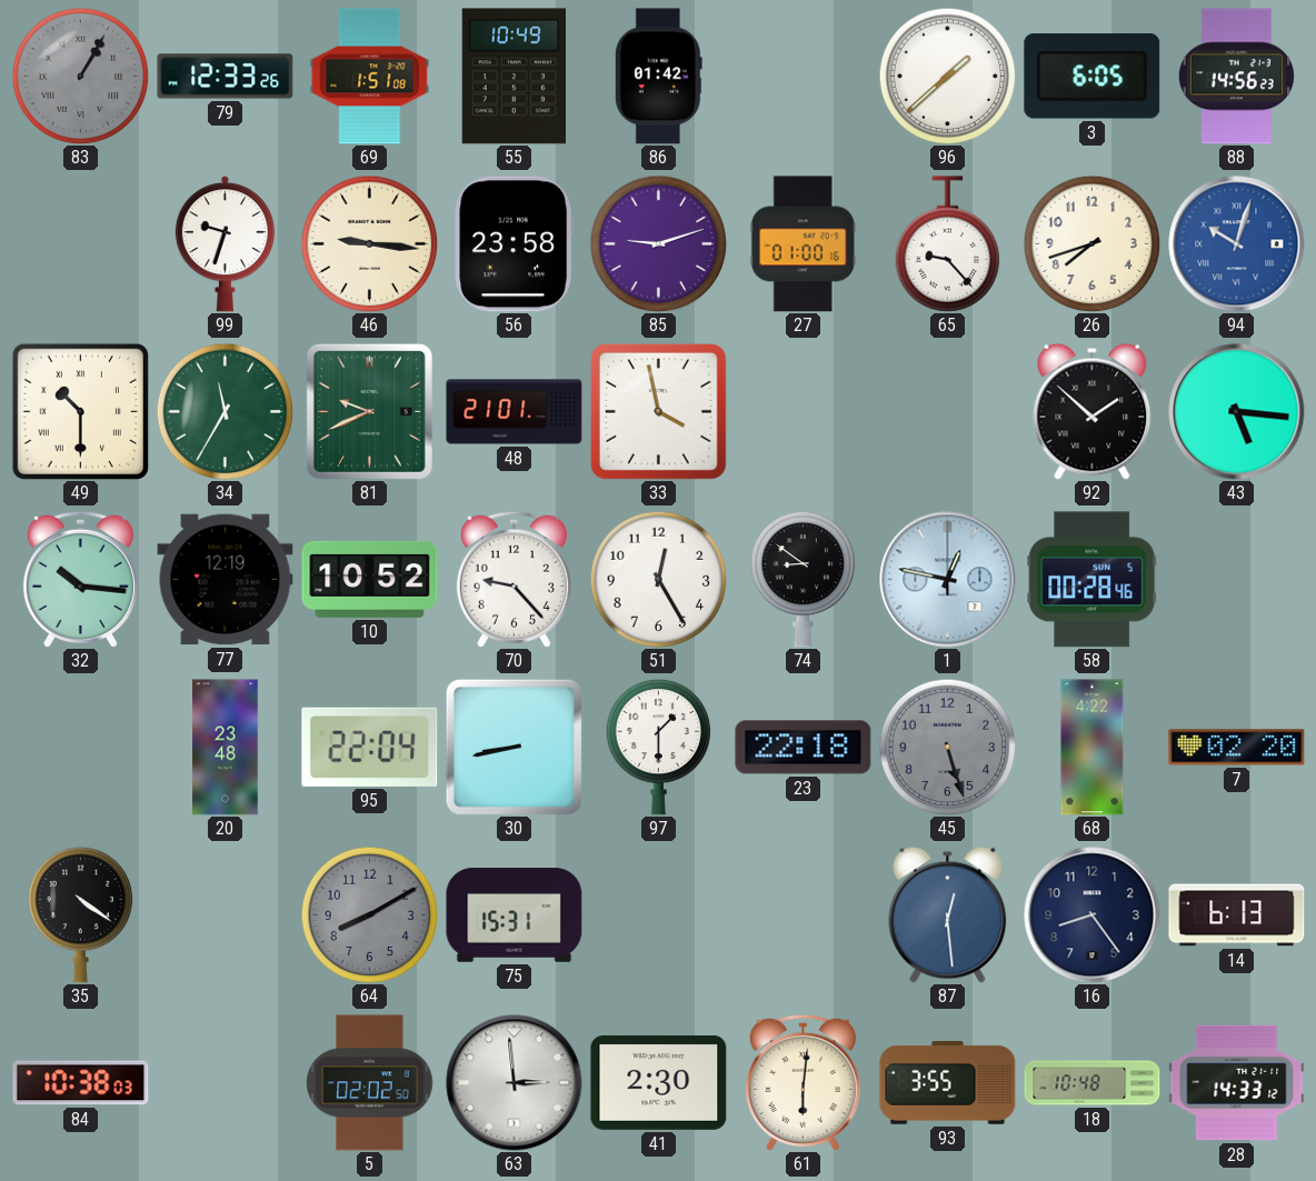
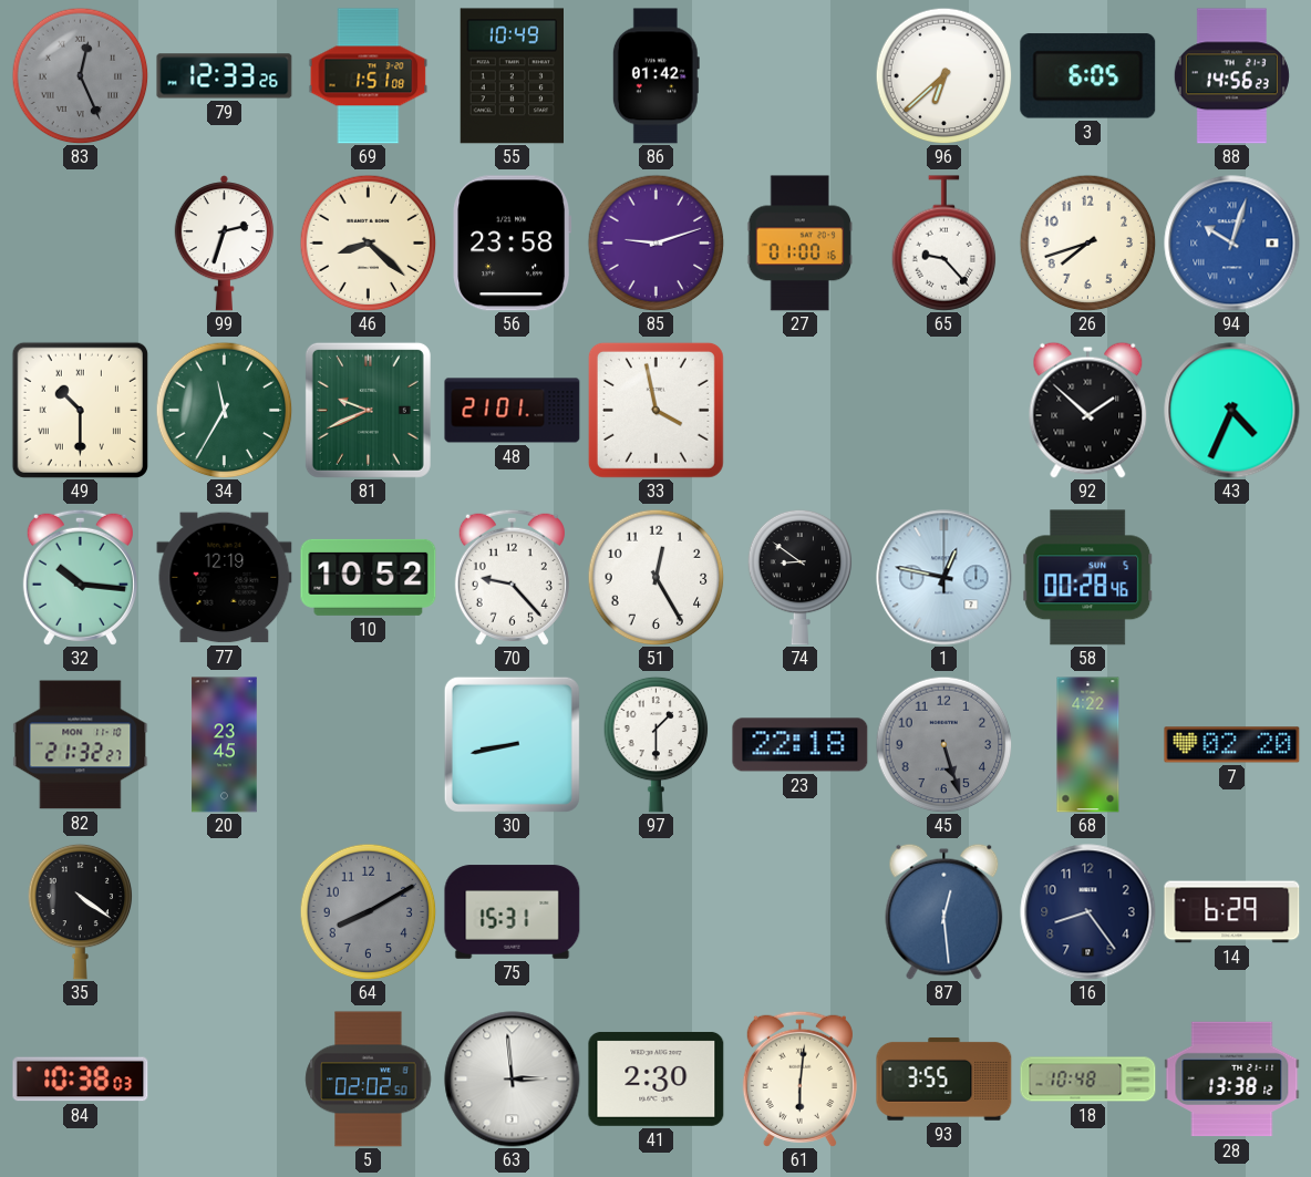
83: 1:05 -> 12:26 (80, 75)
96: 1:38 -> 6:38 (943, 75)
99: 9:33 -> 2:33 (224, 244)
46: 9:16 -> 8:22 (368, 242)
43: 5:16 -> 4:34 (1232, 411)
82: none -> 21:32 (81, 745)
20: 23:48 -> 23:45 (225, 745)
95: 22:04 -> none (370, 747)
14: 6:13 -> 6:29 (1232, 912)
28: 14:33 -> 13:38 (1232, 1080)
